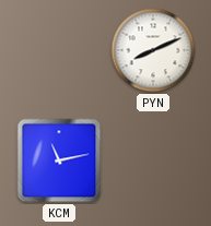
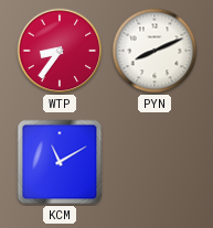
WTP: none -> 8:36 (60, 51)
KCM: 11:13 -> 11:10 (60, 162)
